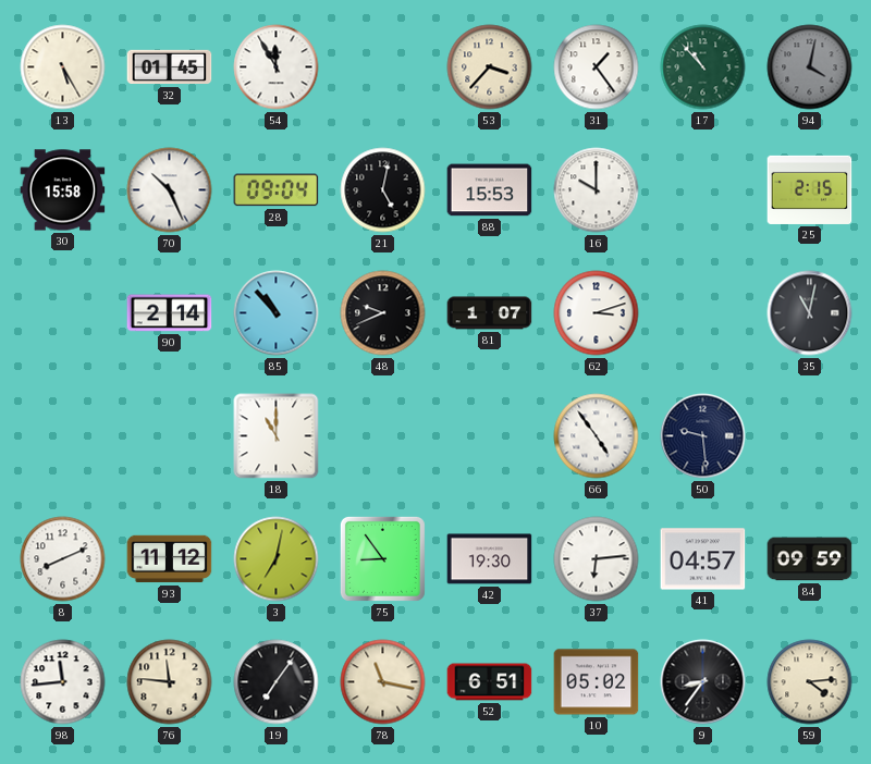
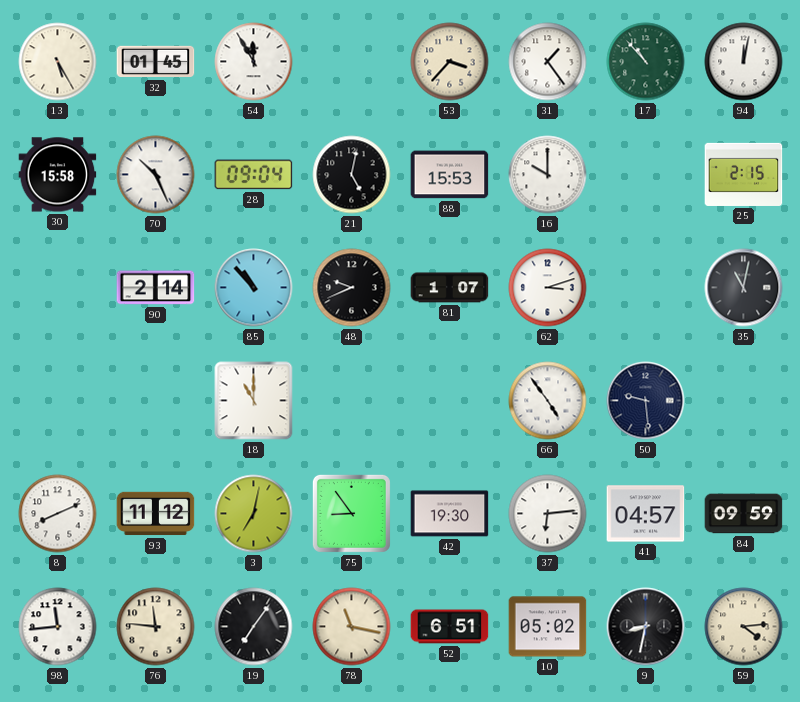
94: 4:02 -> 12:02 (744, 62)
94 dial: grey -> white (744, 62)
9: 8:36 -> 8:32 (646, 627)
